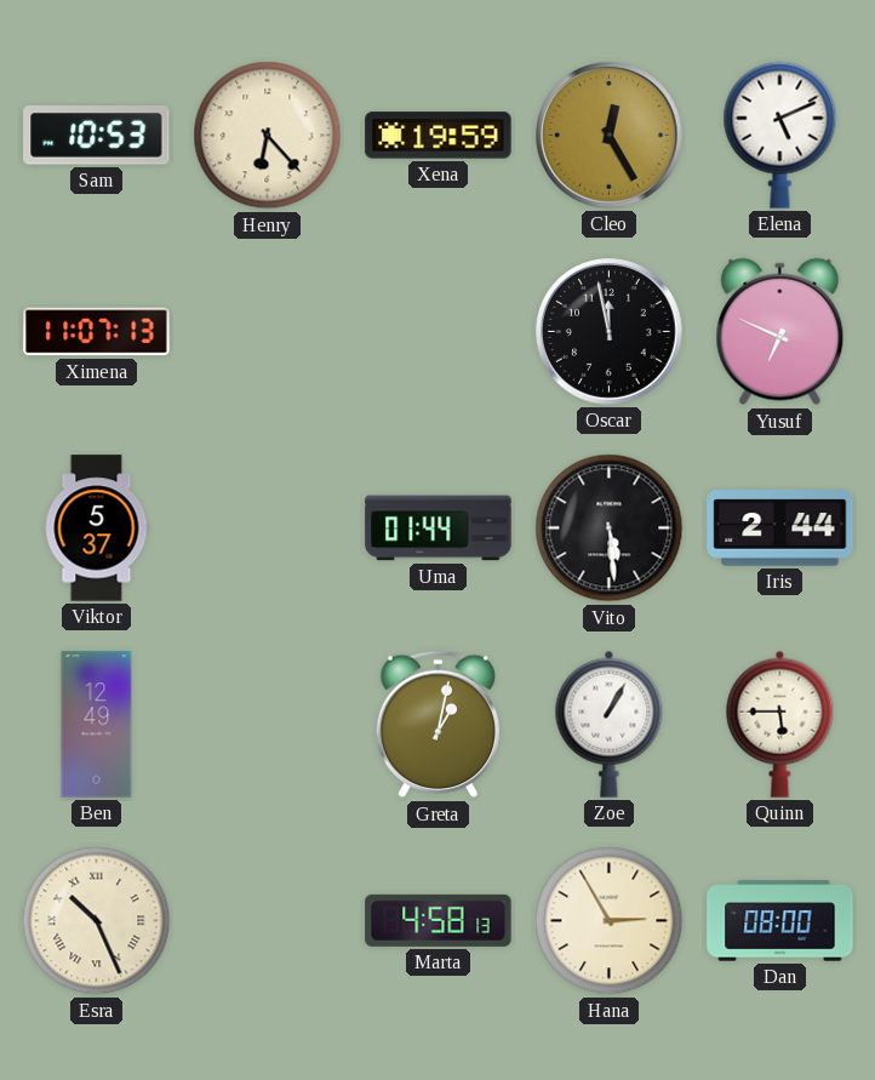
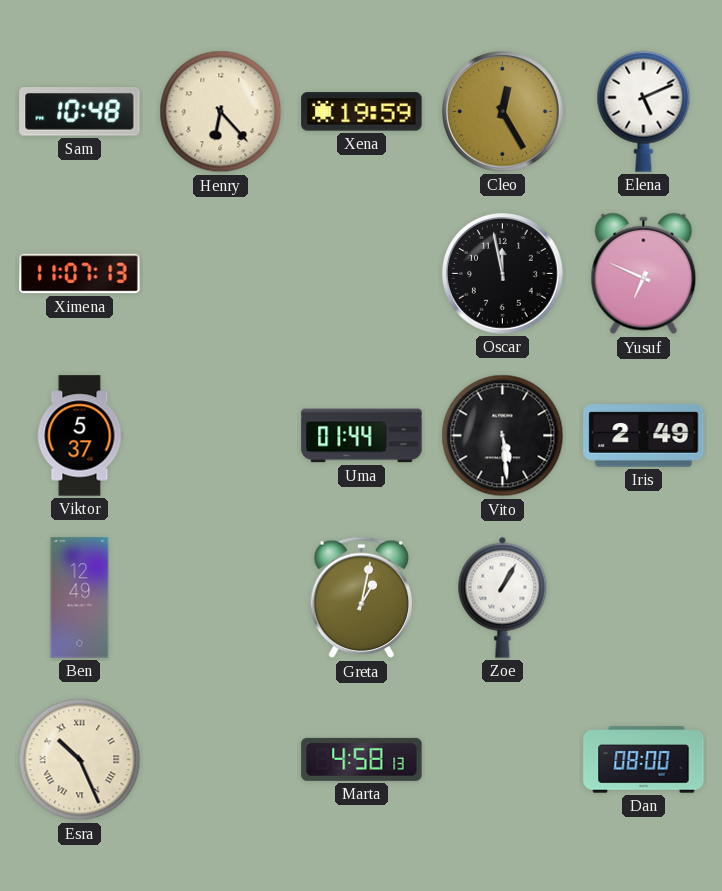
Sam: 10:53 -> 10:48 (80, 112)
Iris: 2:44 -> 2:49 (644, 436)
Quinn: 5:45 -> none (780, 724)
Hana: 2:55 -> none (610, 921)
